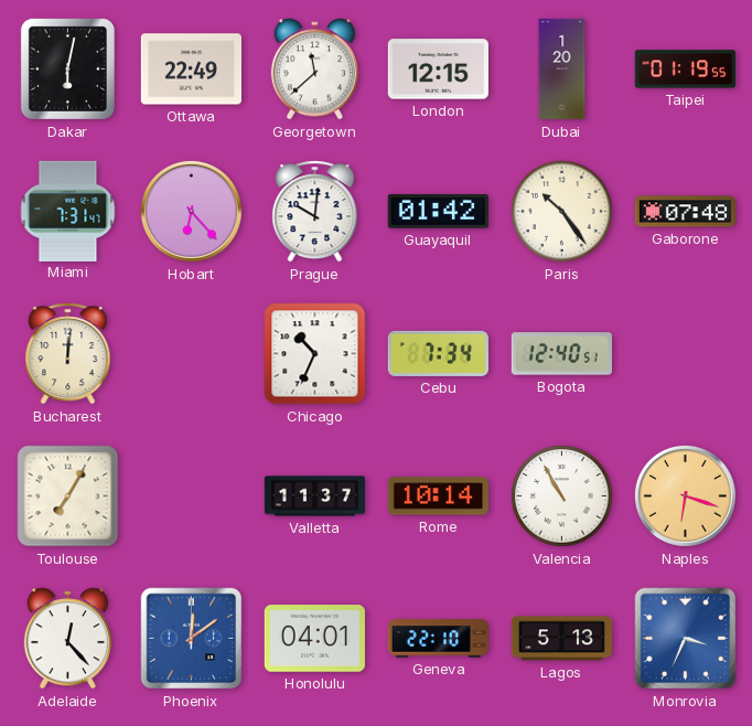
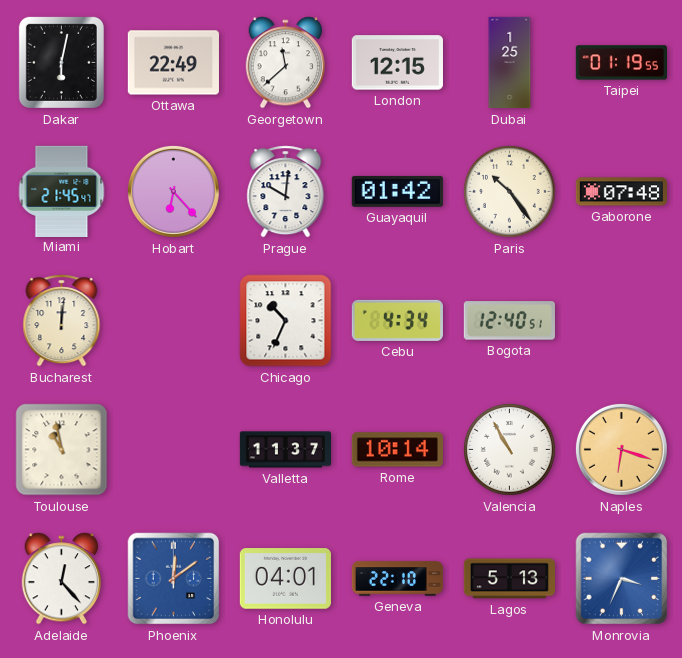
Dubai: 1:20 -> 1:25 (510, 63)
Miami: 7:31 -> 21:45 (62, 191)
Cebu: 7:34 -> 4:34 (397, 320)
Toulouse: 7:05 -> 10:58 (62, 450)
